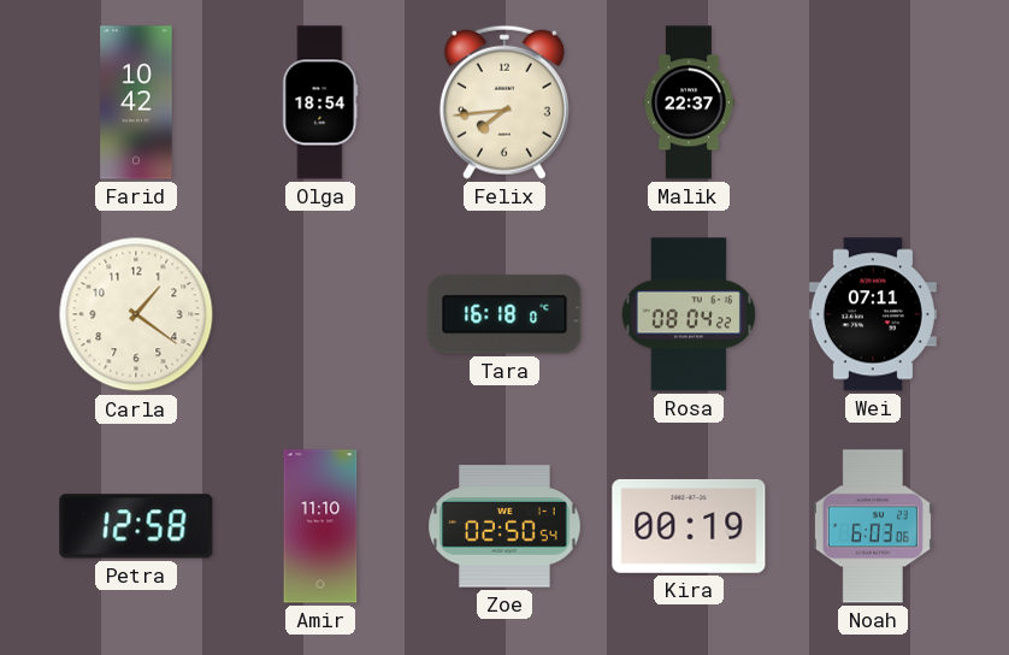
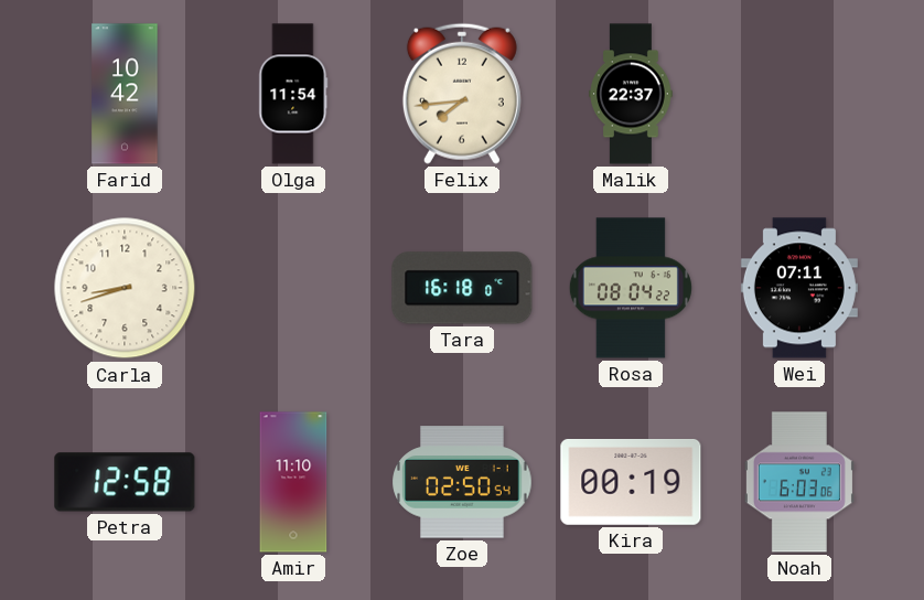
Olga: 18:54 -> 11:54 (293, 94)
Carla: 1:21 -> 8:42 (125, 288)
